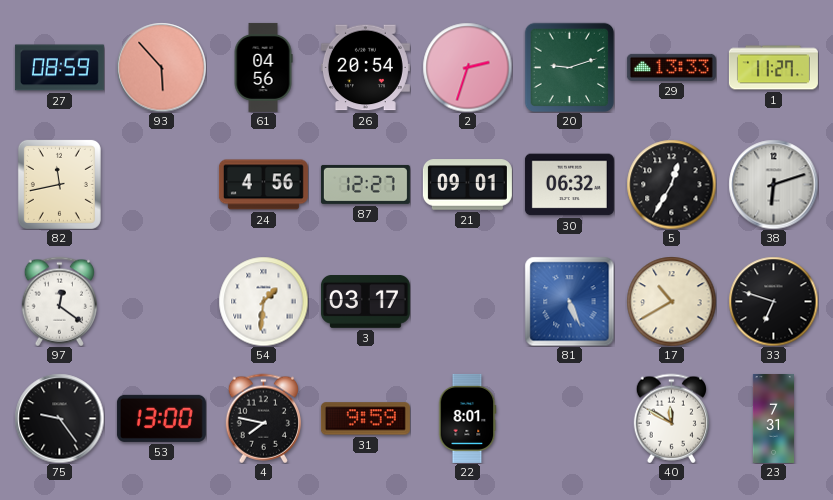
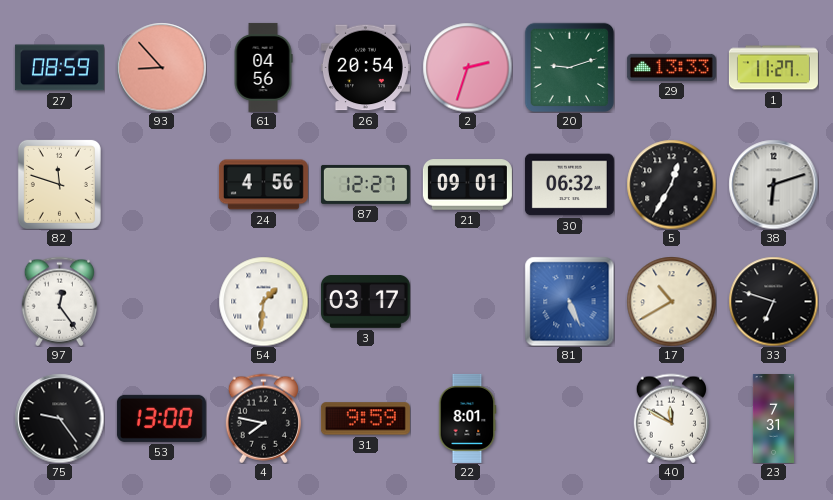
93: 5:53 -> 8:53 (161, 67)
82: 11:43 -> 11:48 (59, 184)
97: 12:21 -> 12:24 (59, 301)
